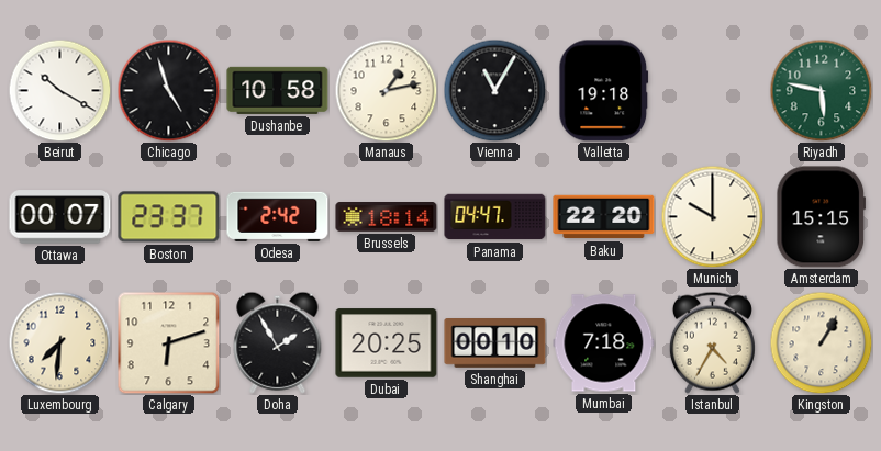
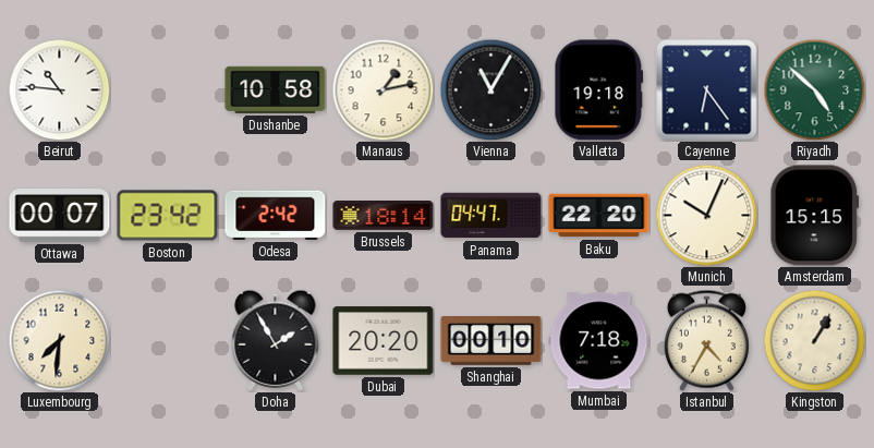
Beirut: 10:20 -> 10:46 (59, 89)
Chicago: 4:57 -> none (168, 90)
Cayenne: none -> 6:24 (707, 90)
Riyadh: 5:47 -> 4:52 (814, 89)
Boston: 23:37 -> 23:42 (168, 216)
Munich: 10:00 -> 10:04 (706, 215)
Calgary: 6:12 -> none (168, 342)
Dubai: 20:25 -> 20:20 (384, 341)
